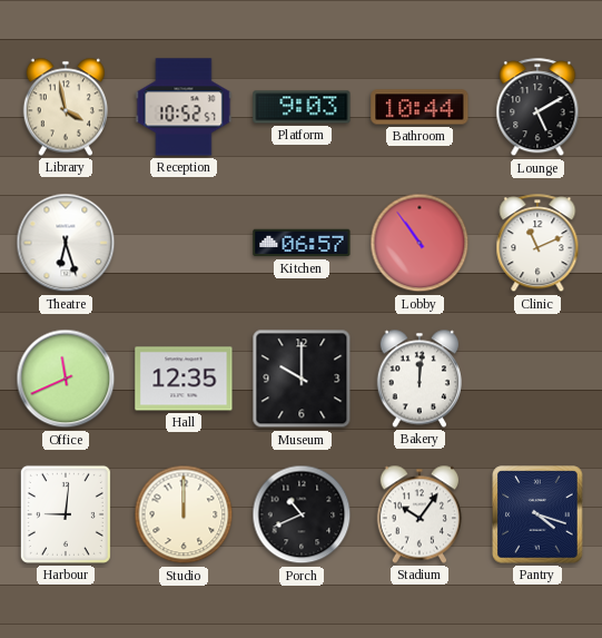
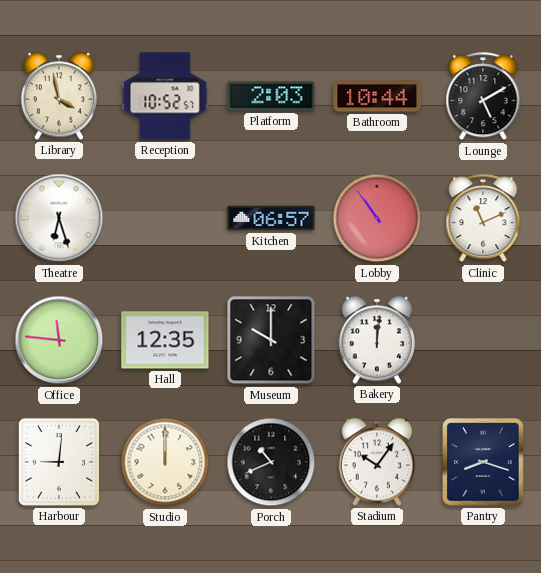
Platform: 9:03 -> 2:03 (271, 96)
Office: 11:41 -> 11:46 (59, 340)
Pantry: 4:18 -> 8:18 (483, 462)
